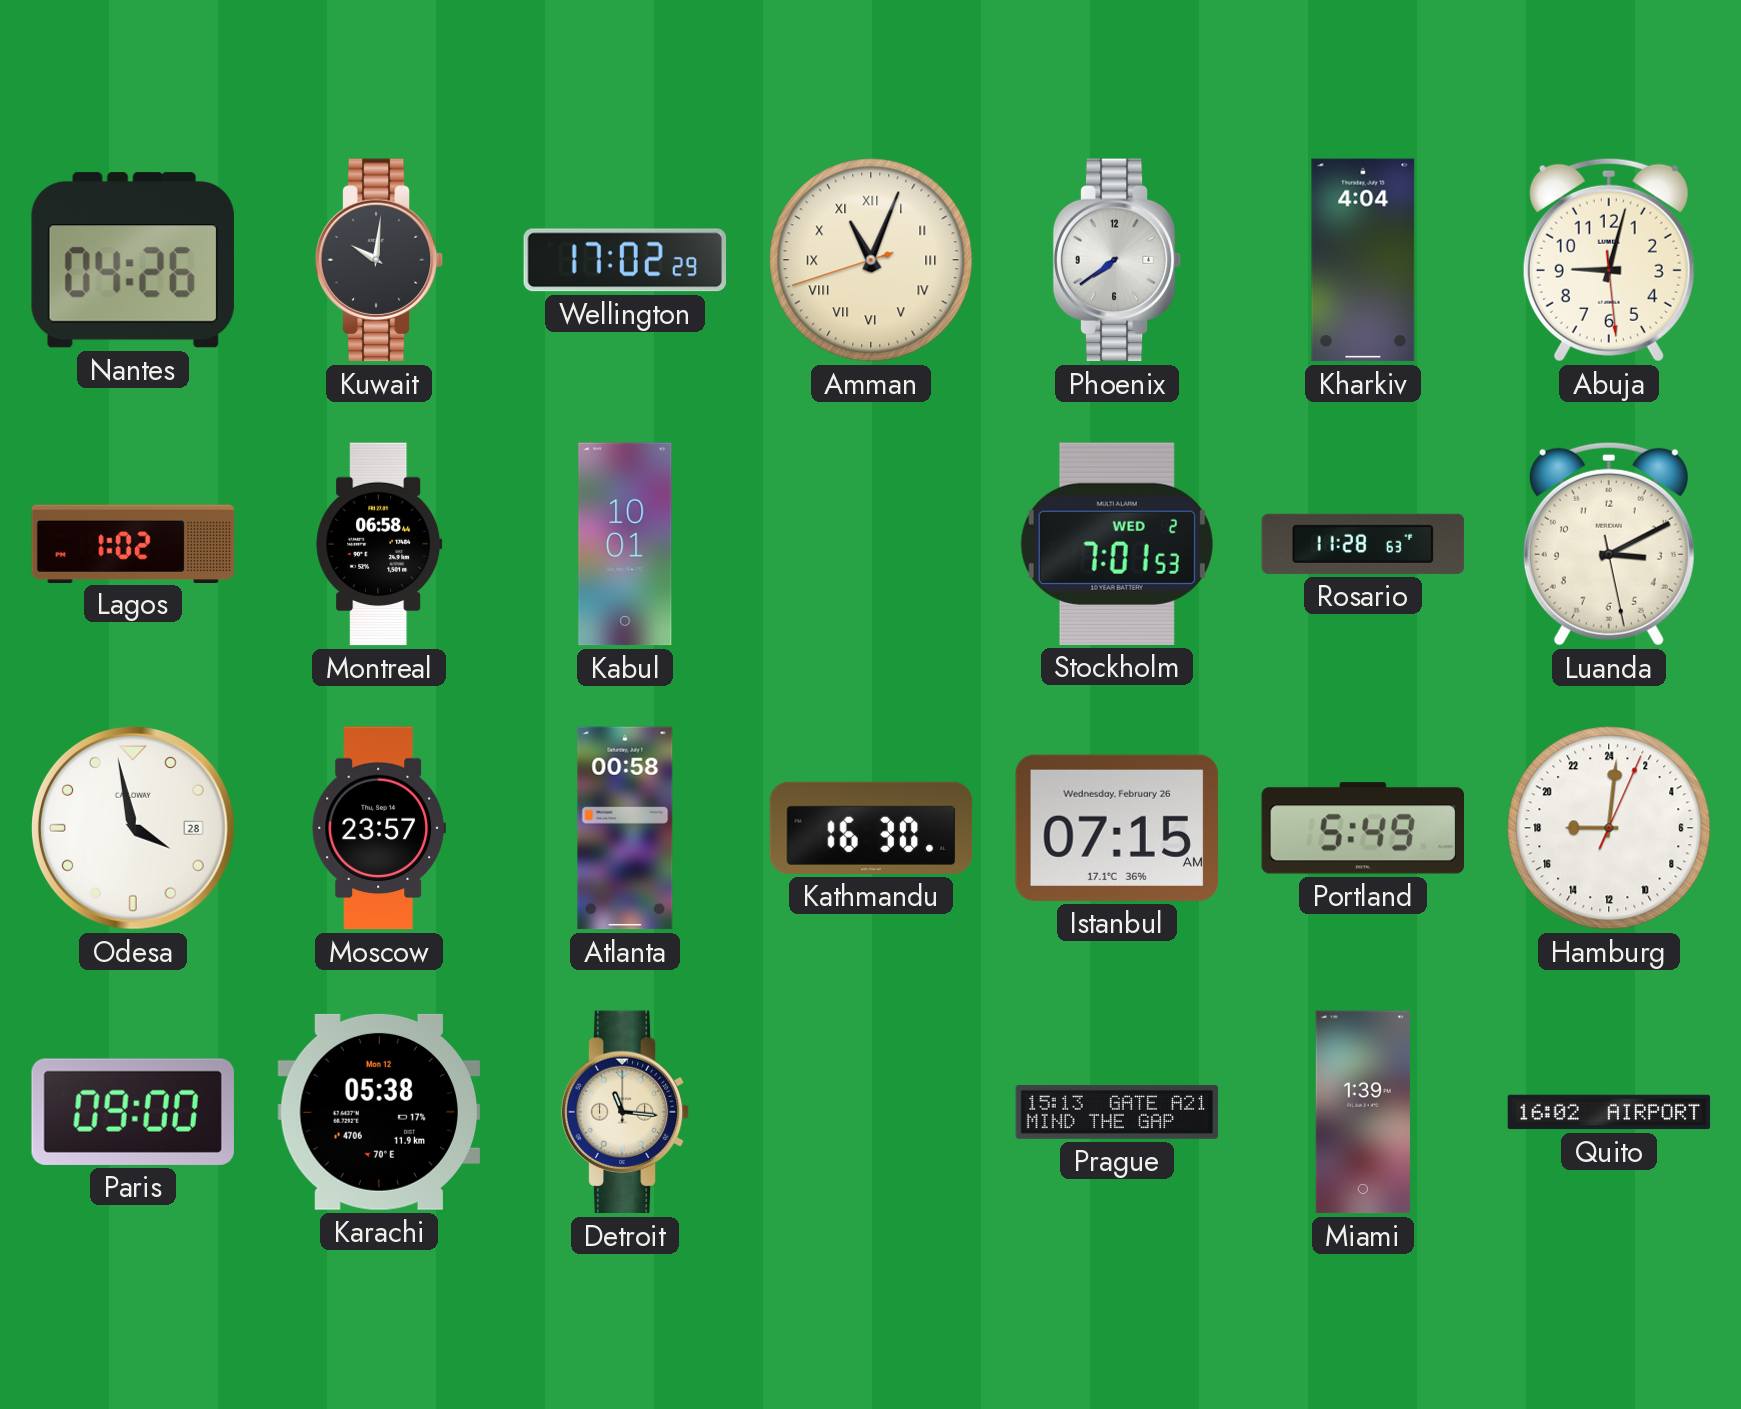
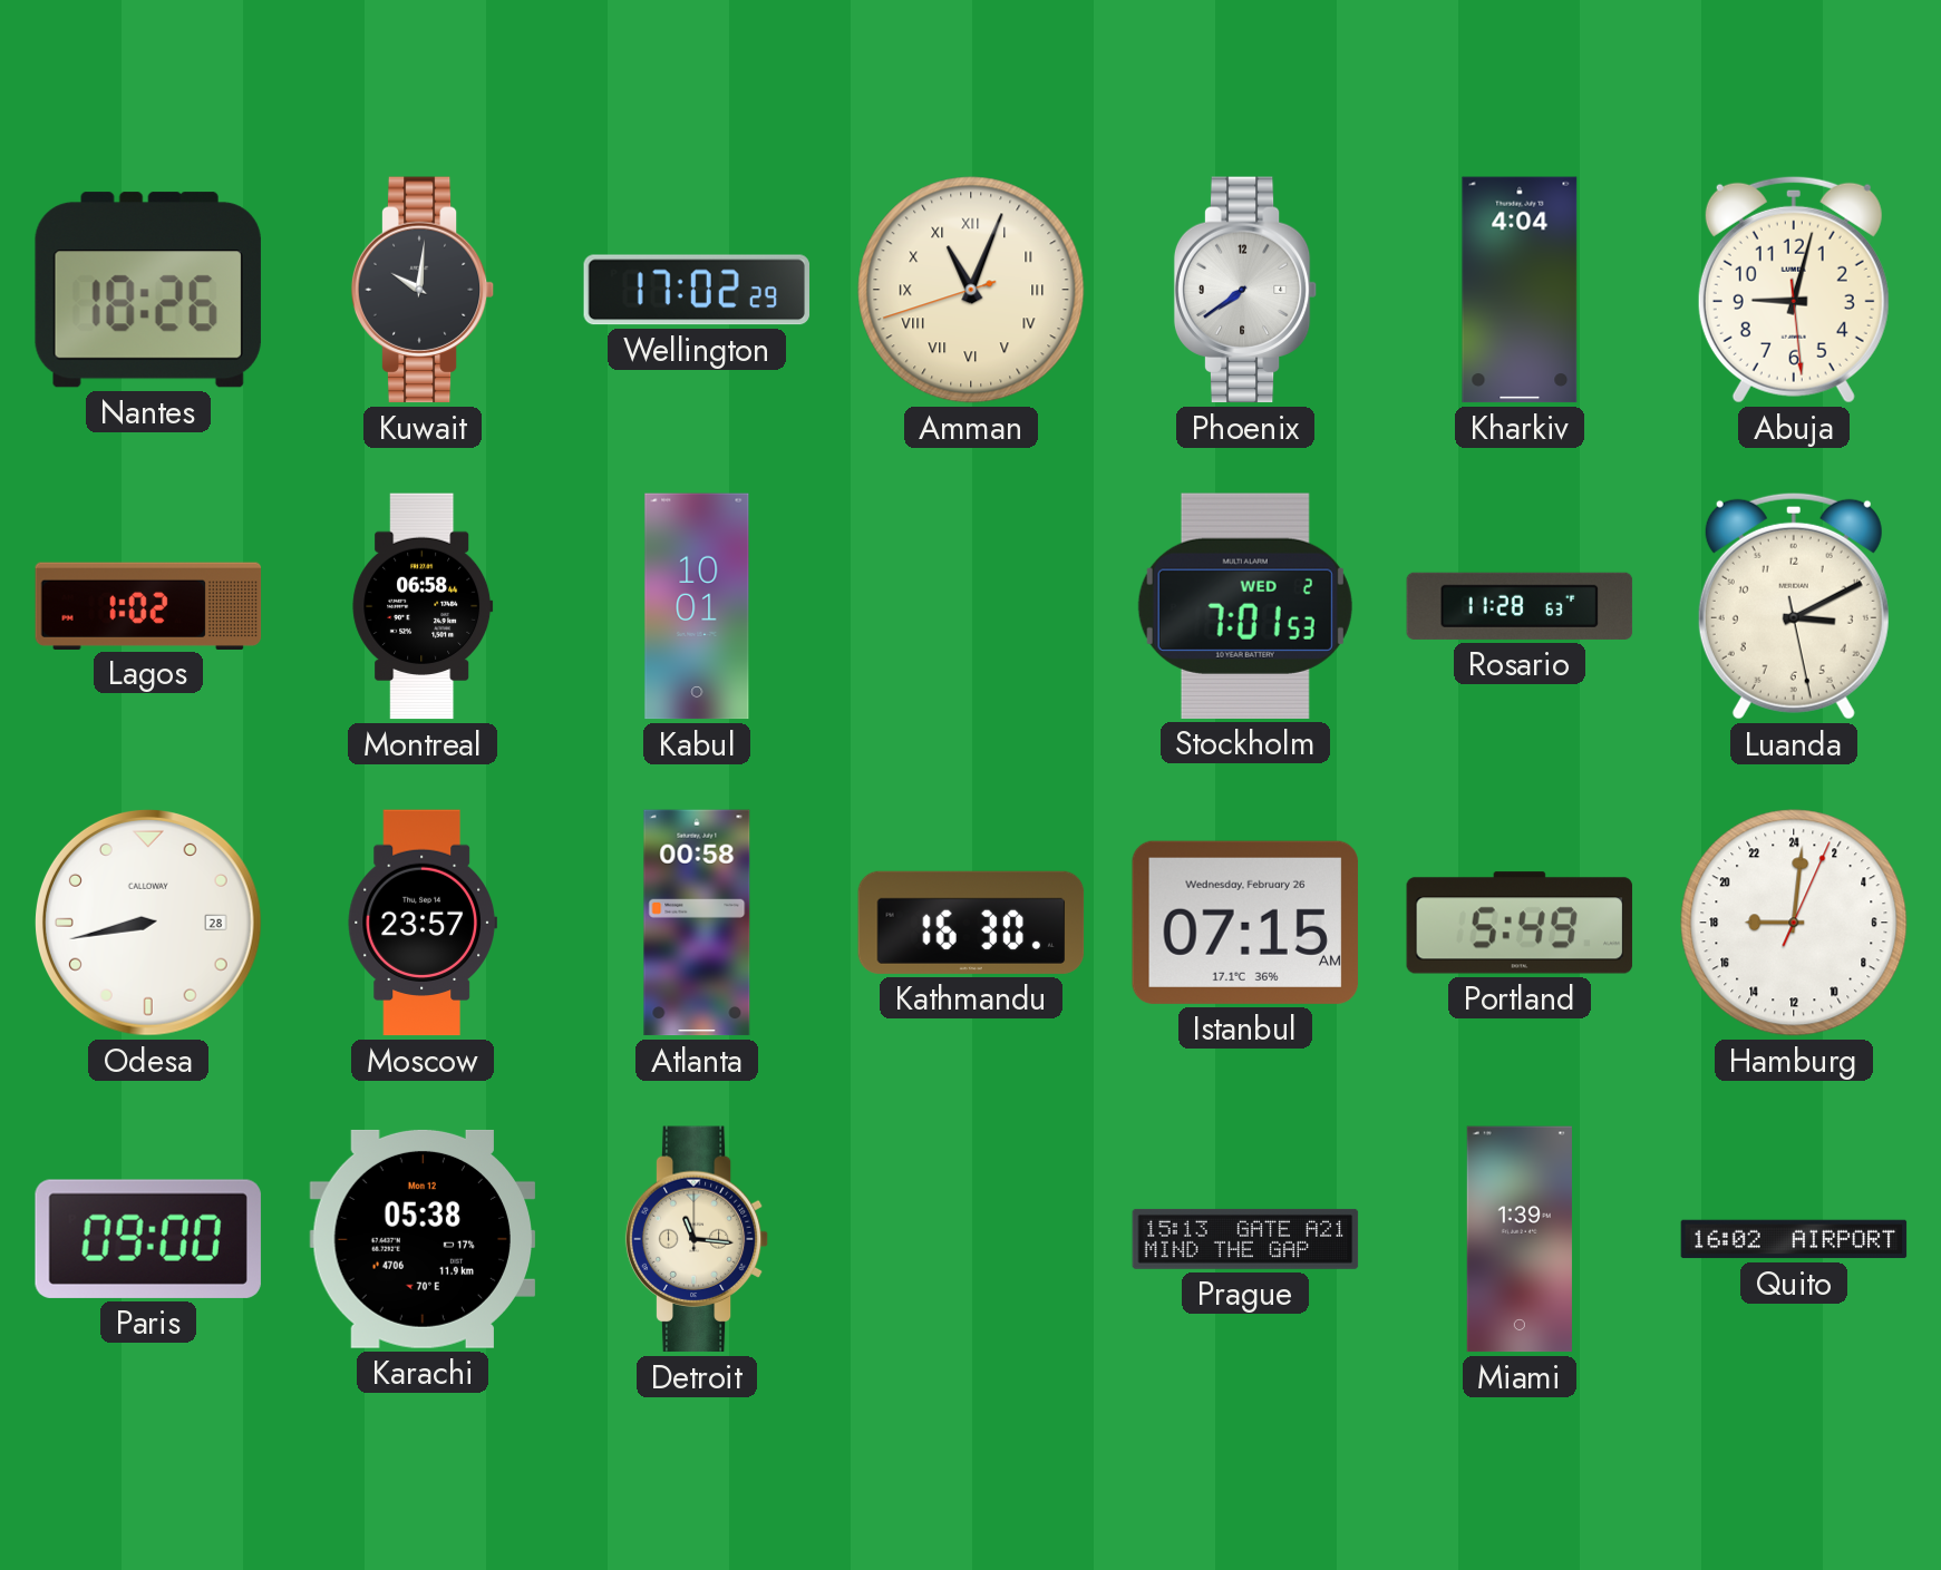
Nantes: 04:26 -> 18:26 (148, 290)
Odesa: 3:58 -> 8:43 (148, 923)
